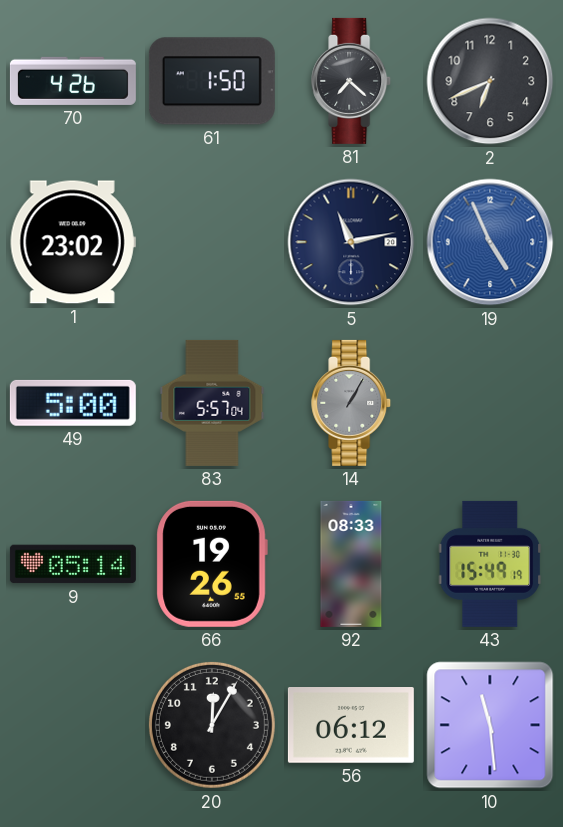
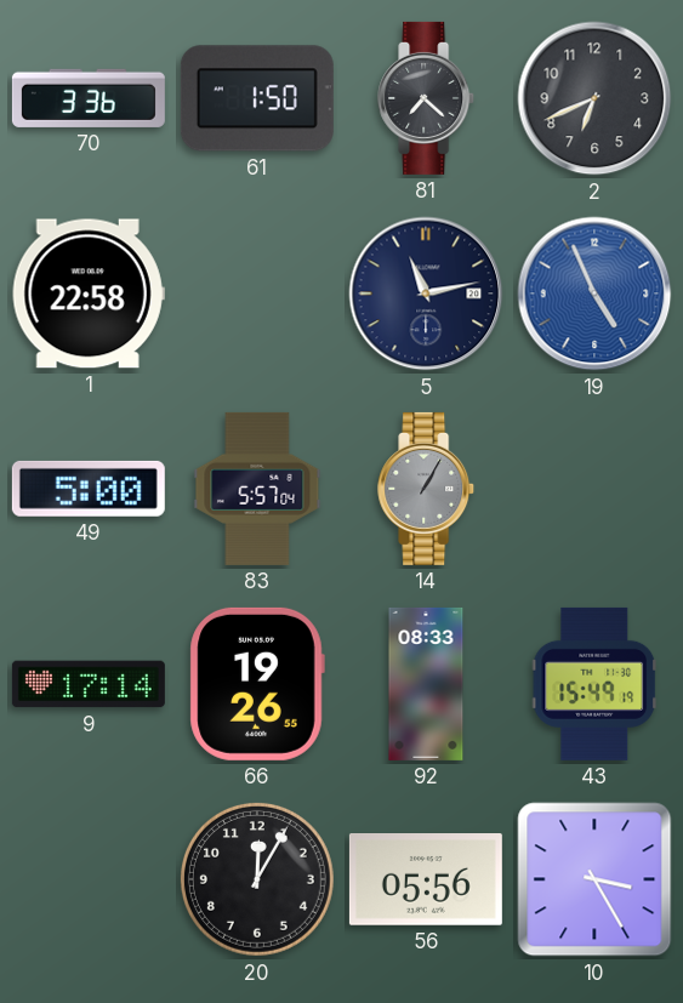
70: 4:26 -> 3:36 (89, 98)
1: 23:02 -> 22:58 (89, 294)
9: 05:14 -> 17:14 (89, 684)
56: 06:12 -> 05:56 (426, 881)
10: 11:29 -> 3:25 (594, 879)
